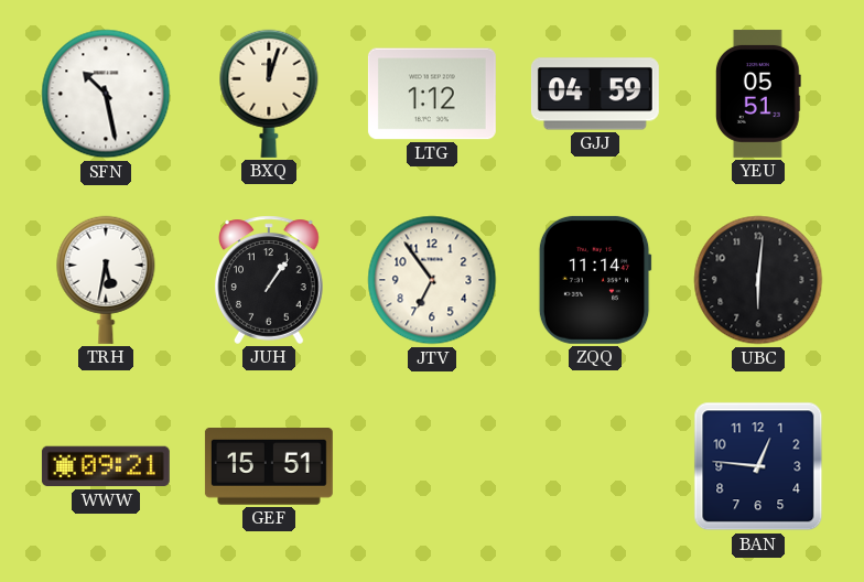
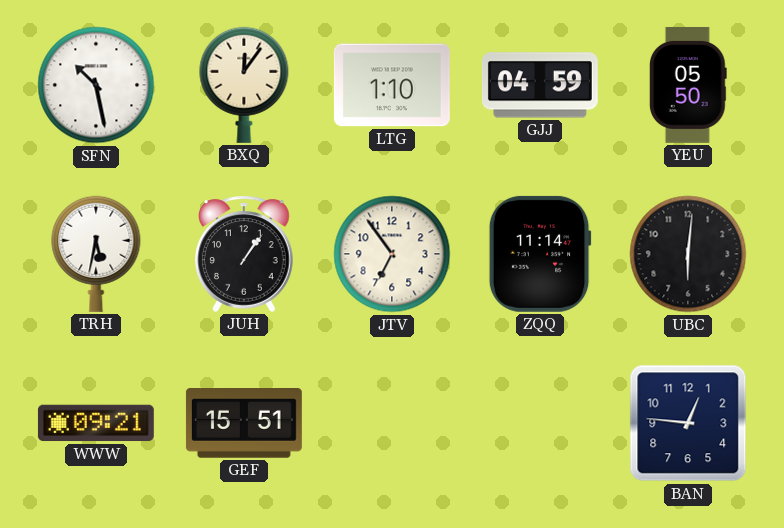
BXQ: 12:03 -> 12:06 (244, 85)
LTG: 1:12 -> 1:10 (392, 85)
YEU: 05:51 -> 05:50 (688, 85)
